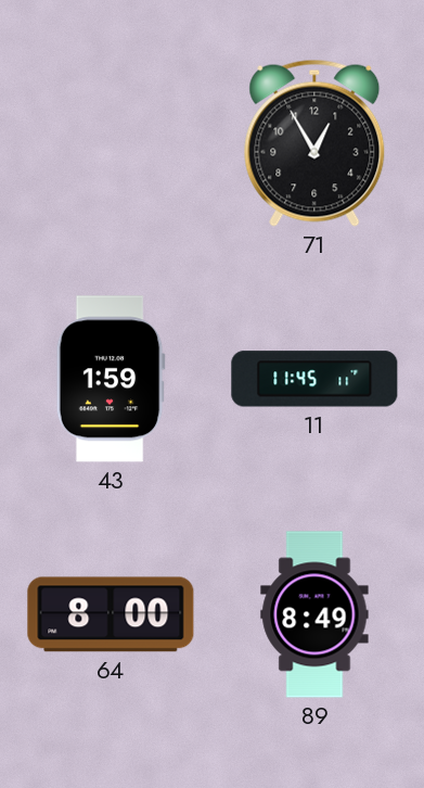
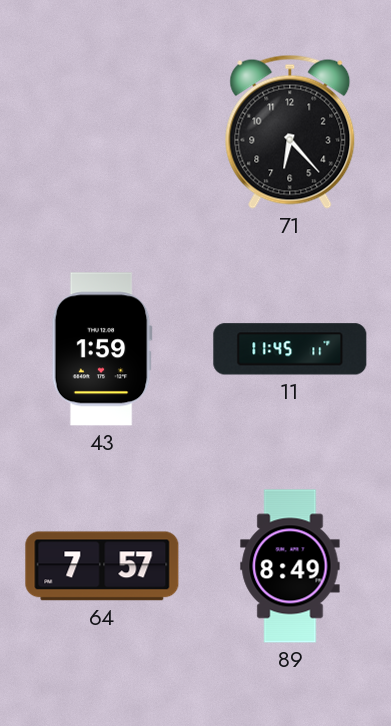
71: 12:55 -> 6:23 (290, 132)
64: 8:00 -> 7:57 (102, 566)
